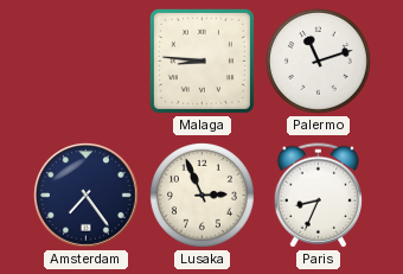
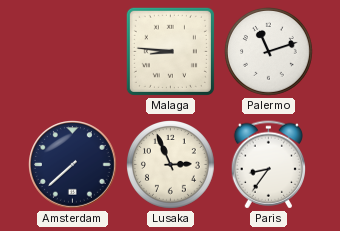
Amsterdam: 7:24 -> 7:38 (73, 165)
Paris: 8:34 -> 8:36 (268, 165)
